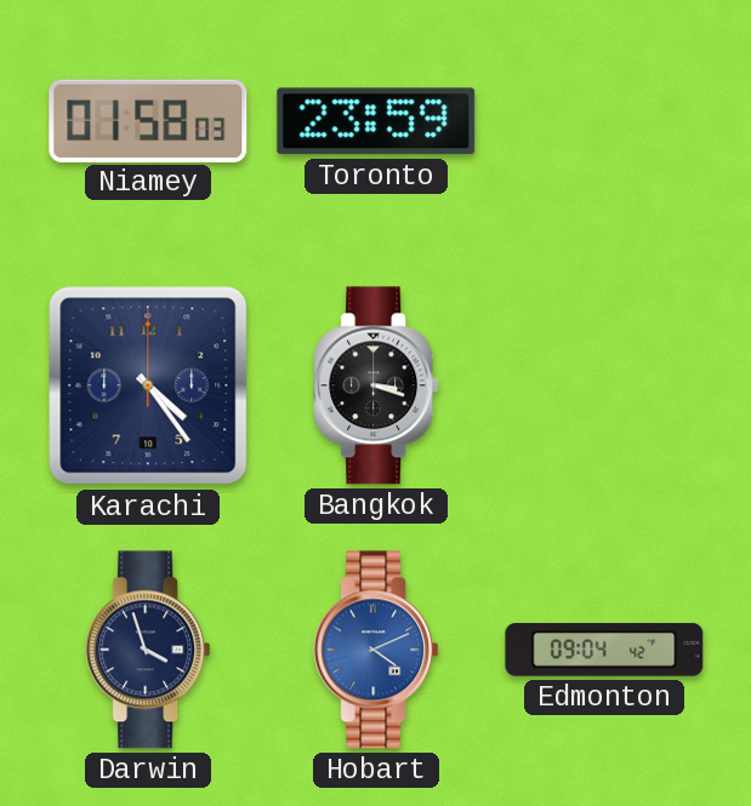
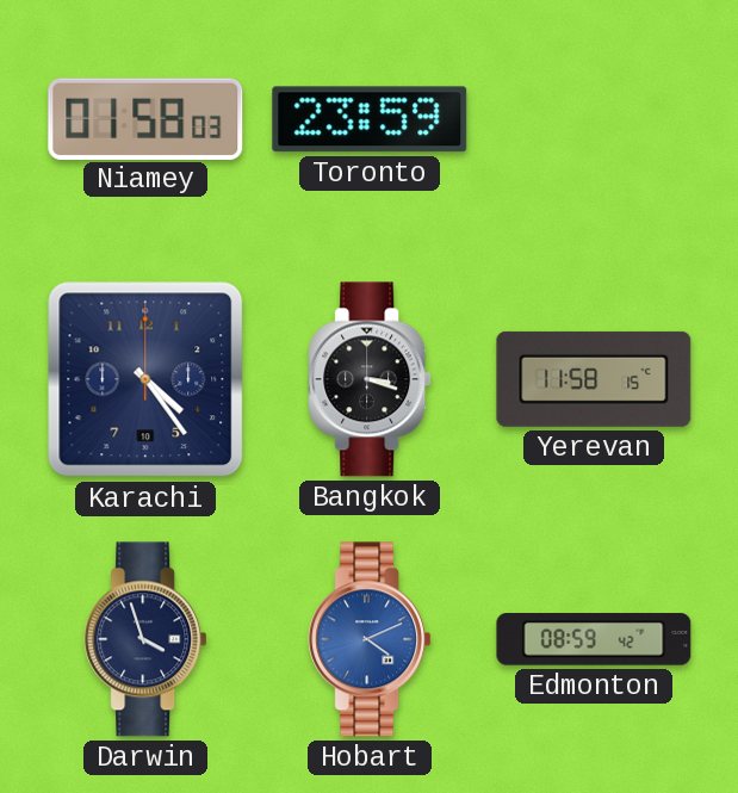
Yerevan: none -> 11:58 (594, 379)
Edmonton: 09:04 -> 08:59 (594, 639)
